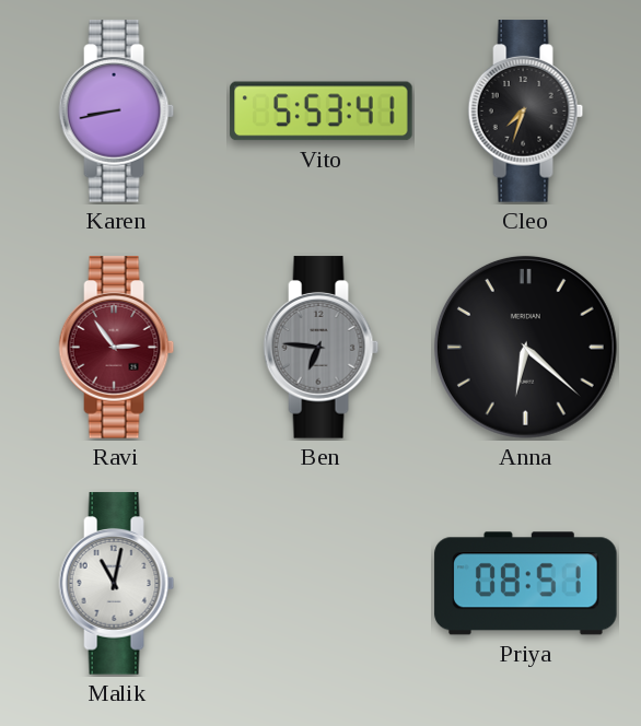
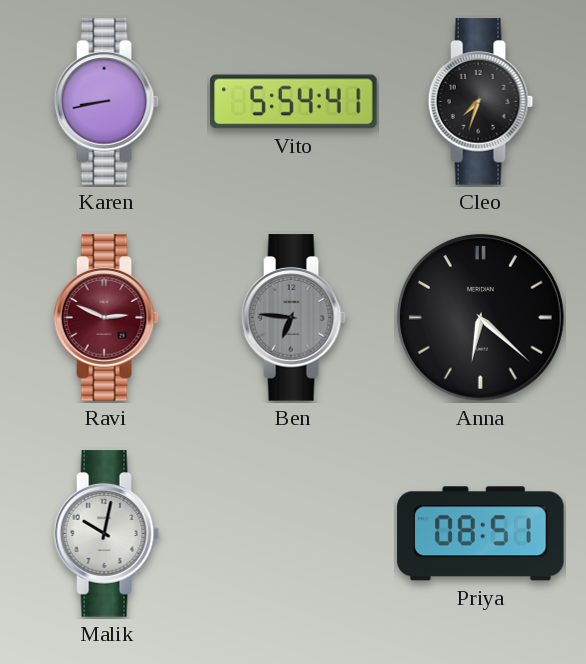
Vito: 5:53 -> 5:54 (294, 102)
Ravi: 2:54 -> 2:49 (107, 318)
Malik: 11:02 -> 10:02 (107, 534)
